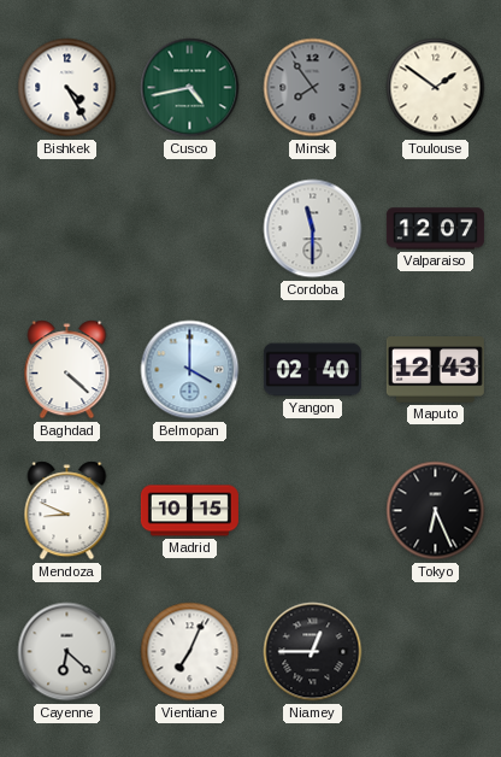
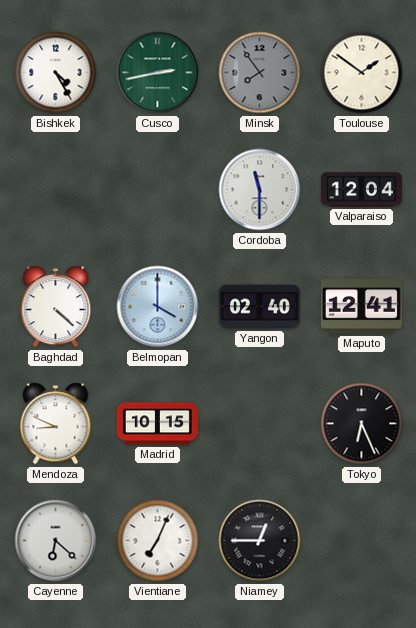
Cusco: 4:43 -> 2:43 (158, 73)
Valparaiso: 12:07 -> 12:04 (361, 190)
Maputo: 12:43 -> 12:41 (361, 307)
